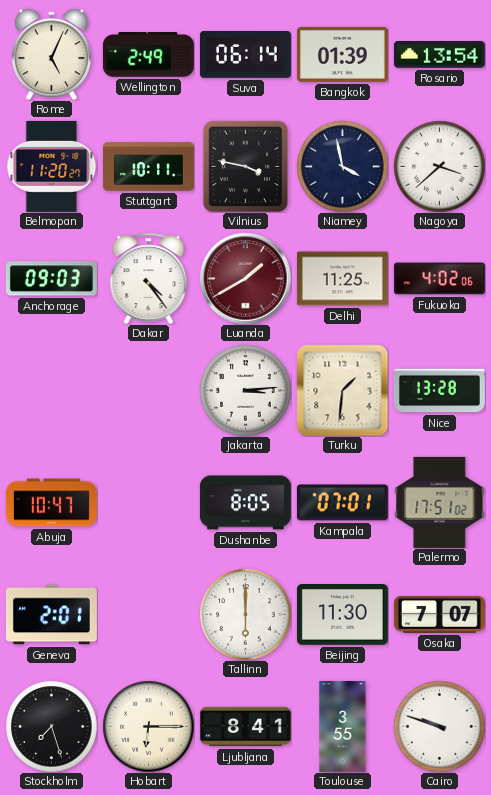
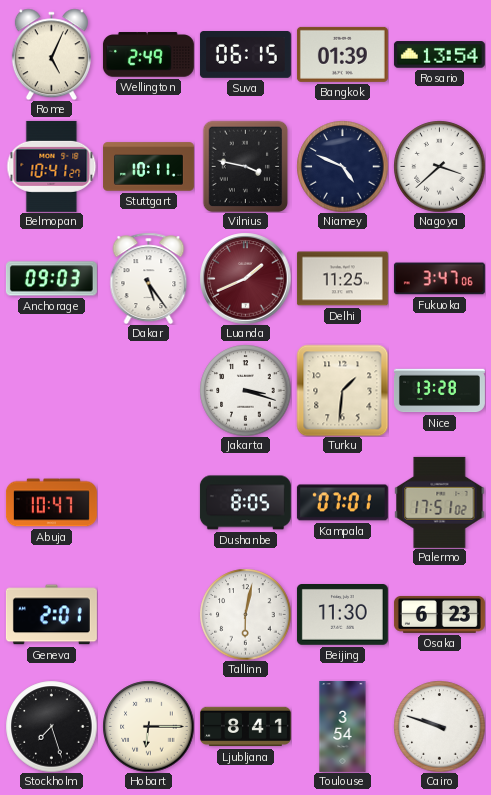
Suva: 06:14 -> 06:15 (245, 55)
Belmopan: 11:20 -> 10:41 (52, 166)
Niamey: 3:58 -> 4:49 (342, 166)
Dakar: 4:24 -> 5:24 (149, 278)
Luanda: 1:40 -> 1:41 (245, 278)
Fukuoka: 4:02 -> 3:47 (439, 279)
Jakarta: 3:14 -> 3:18 (245, 390)
Tallinn: 6:00 -> 6:02 (245, 614)
Osaka: 7:07 -> 6:23 (439, 614)
Toulouse: 3:55 -> 3:54 (343, 726)
